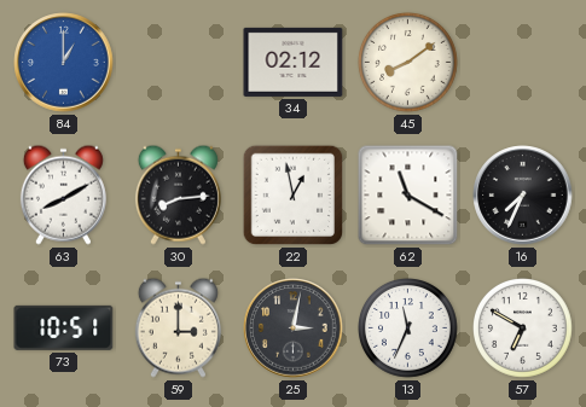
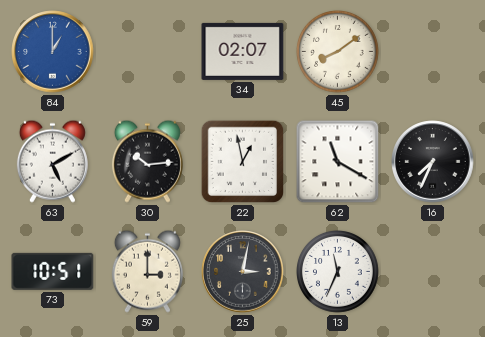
34: 02:12 -> 02:07 (243, 51)
63: 8:10 -> 5:10 (52, 161)
30: 8:14 -> 10:14 (147, 161)
57: 6:50 -> none (523, 328)
